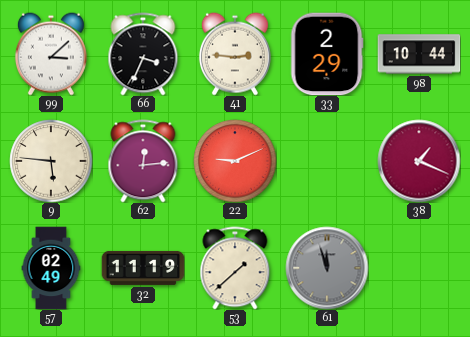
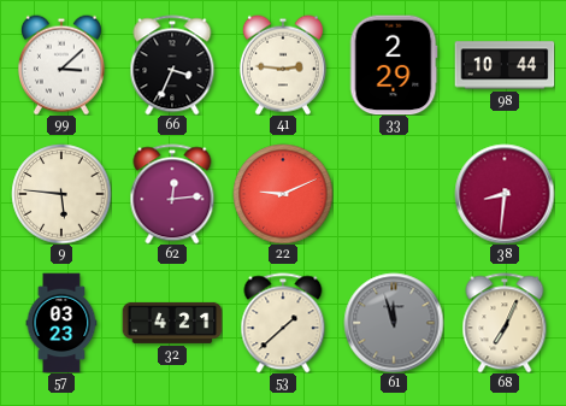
38: 1:19 -> 8:31 (505, 194)
57: 02:49 -> 03:23 (61, 323)
32: 11:19 -> 4:21 (172, 323)
68: none -> 7:04 (505, 323)
